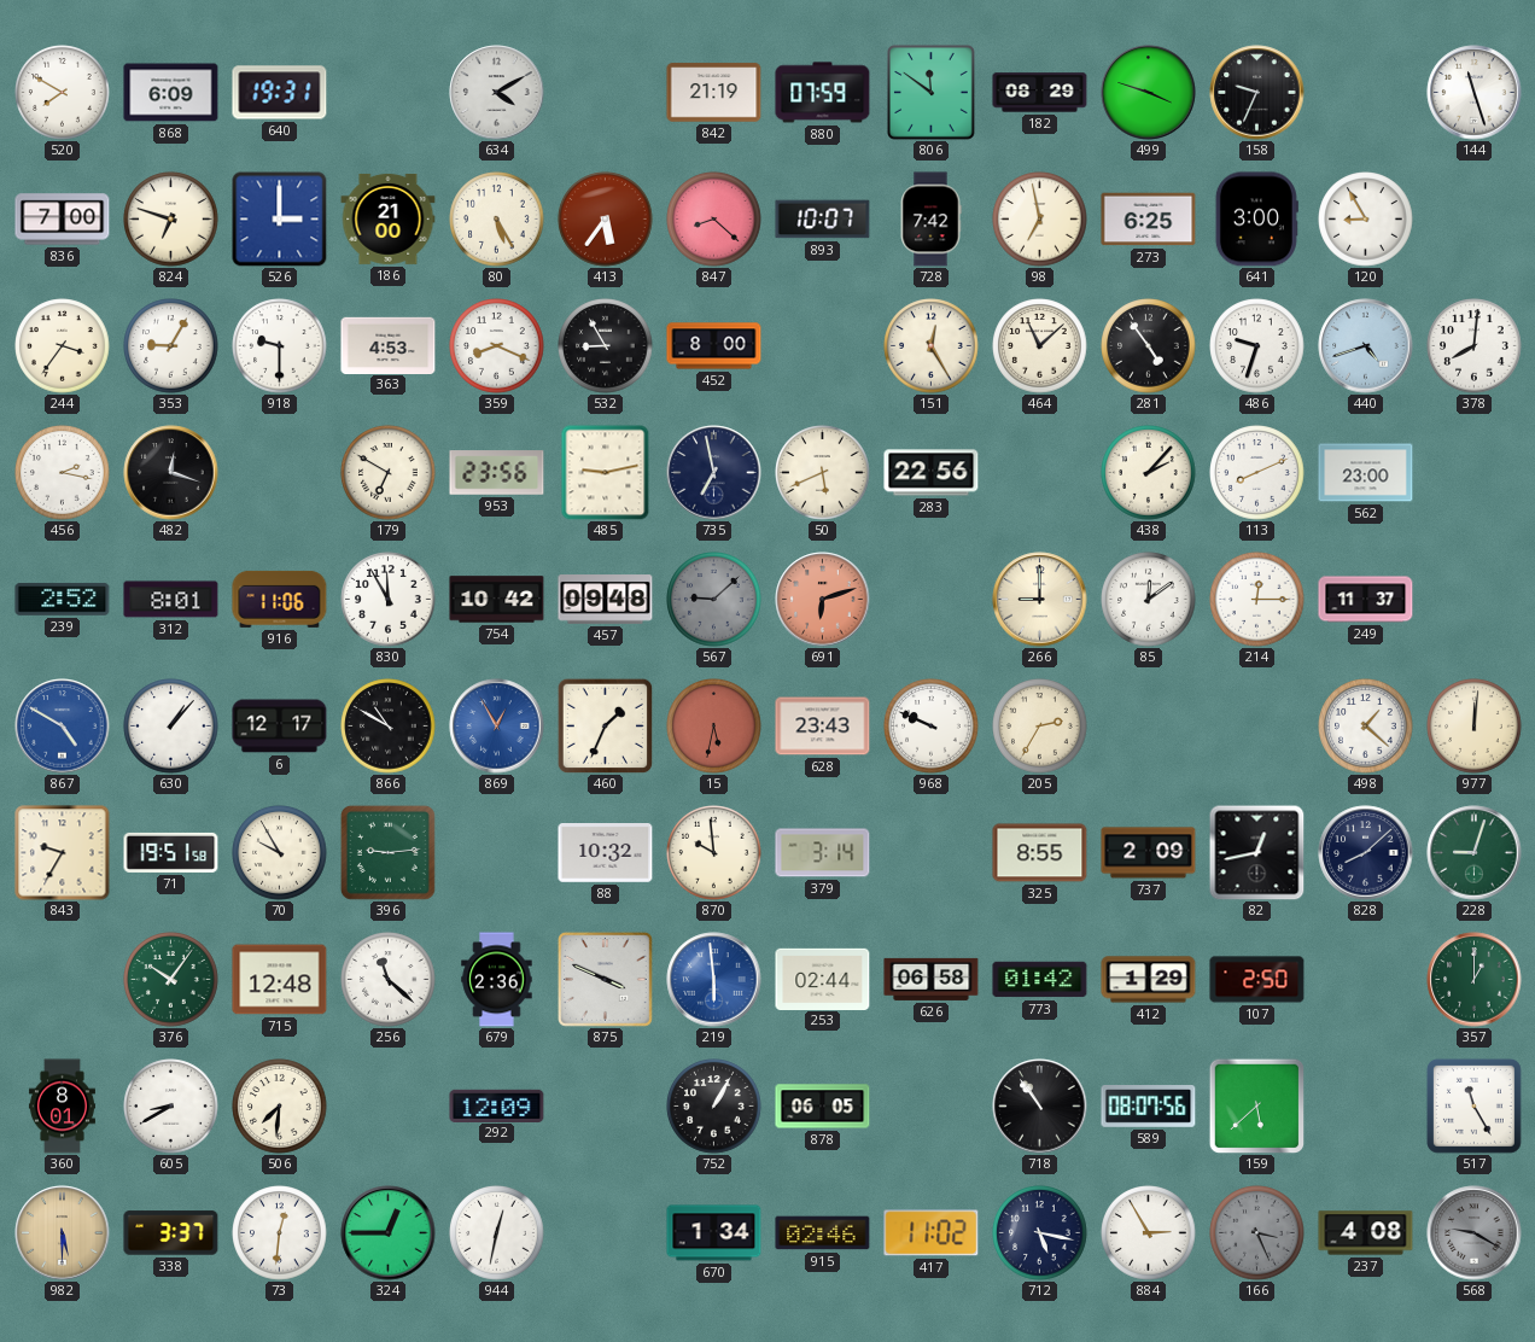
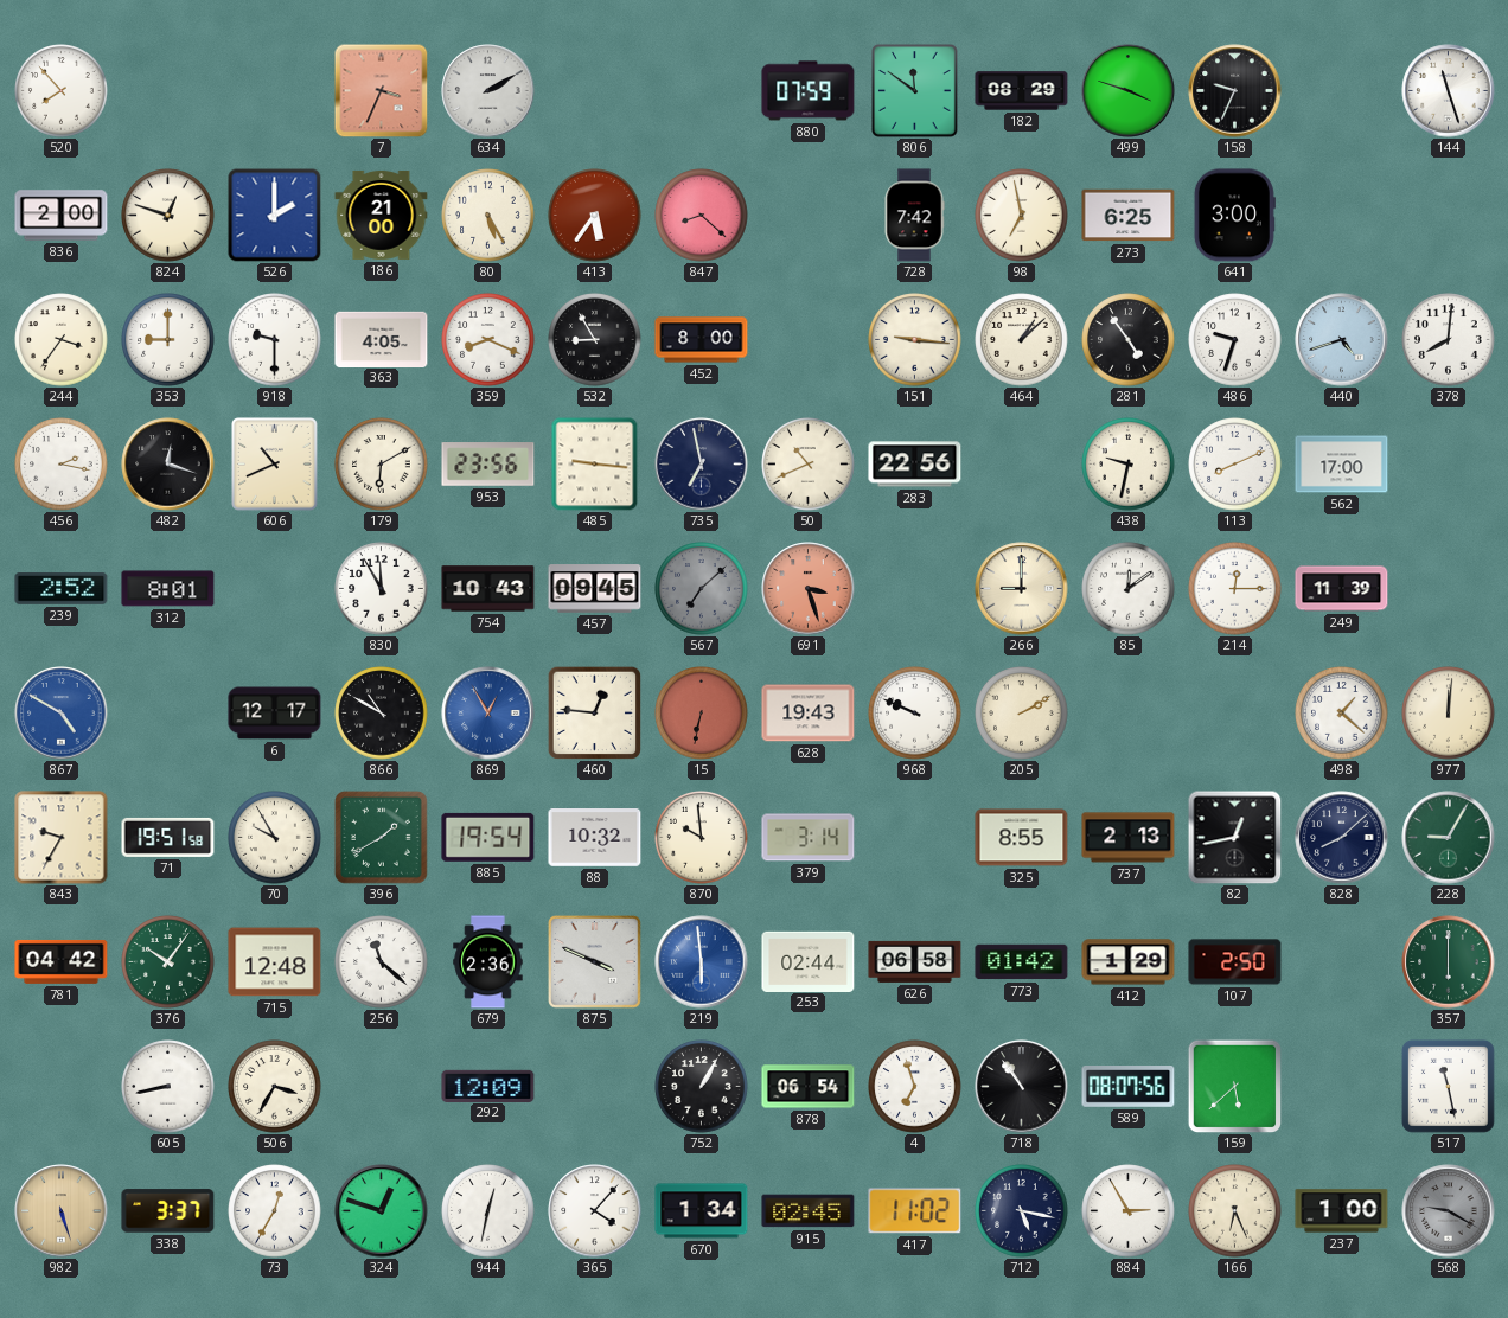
520: 7:50 -> 7:53 (62, 91)
868: 6:09 -> none (171, 93)
640: 19:31 -> none (280, 93)
7: none -> 3:34 (381, 90)
634: 4:10 -> 2:10 (488, 91)
842: 21:19 -> none (714, 93)
836: 7:00 -> 2:00 (62, 216)
824: 6:48 -> 12:48 (168, 216)
526: 3:00 -> 2:00 (275, 216)
893: 10:07 -> none (823, 220)
120: 8:55 -> none (1366, 220)
353: 9:05 -> 9:00 (168, 340)
363: 4:53 -> 4:05 (382, 339)
151: 12:25 -> 9:16 (915, 340)
464: 11:08 -> 1:08 (1022, 340)
606: none -> 10:41 (275, 465)
179: 6:50 -> 6:10 (382, 465)
485: 9:13 -> 9:16 (595, 465)
50: 5:41 -> 10:41 (809, 465)
438: 2:07 -> 9:32 (1129, 465)
562: 23:00 -> 17:00 (1342, 465)
916: 11:06 -> none (280, 599)
754: 10:42 -> 10:43 (488, 589)
457: 09:48 -> 09:45 (595, 589)
567: 9:08 -> 7:08 (702, 589)
691: 6:12 -> 3:27 (809, 589)
249: 11:37 -> 11:39 (1342, 589)
630: 1:07 -> none (171, 727)
460: 1:34 -> 12:46 (594, 712)
15: 5:32 -> 6:32 (702, 714)
628: 23:43 -> 19:43 (809, 714)
205: 2:35 -> 2:10 (1022, 714)
396: 9:14 -> 1:40 (381, 837)
885: none -> 19:54 (488, 837)
737: 2:09 -> 2:13 (1129, 838)
228: 9:03 -> 9:05 (1449, 838)
781: none -> 04:42 (62, 961)
357: 1:00 -> 6:00 (1449, 962)
360: 8:01 -> none (62, 1107)
605: 8:40 -> 8:43 (168, 1087)
506: 7:31 -> 3:35 (275, 1087)
878: 06:05 -> 06:54 (809, 1087)
4: none -> 6:57 (915, 1087)
517: 11:25 -> 11:28 (1448, 1086)
982: 5:30 -> 5:27 (62, 1211)
73: 12:31 -> 12:35 (275, 1211)
324: 12:45 -> 12:48 (382, 1211)
365: none -> 4:07 (595, 1211)
915: 02:46 -> 02:45 (809, 1211)
166: 3:26 -> 6:26 (1235, 1211)
166 dial: grey -> cream (1235, 1211)
237: 4:08 -> 1:00 (1342, 1211)
